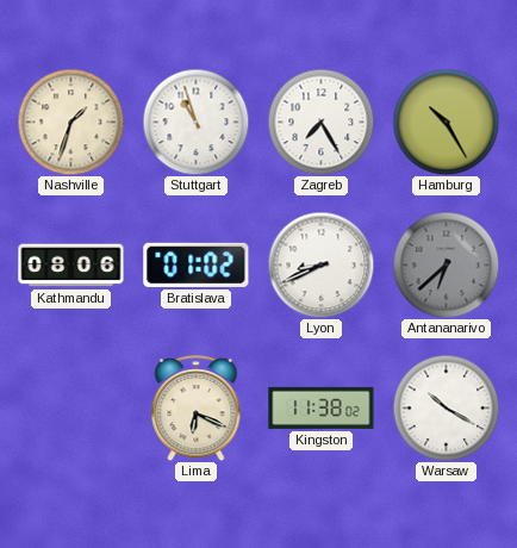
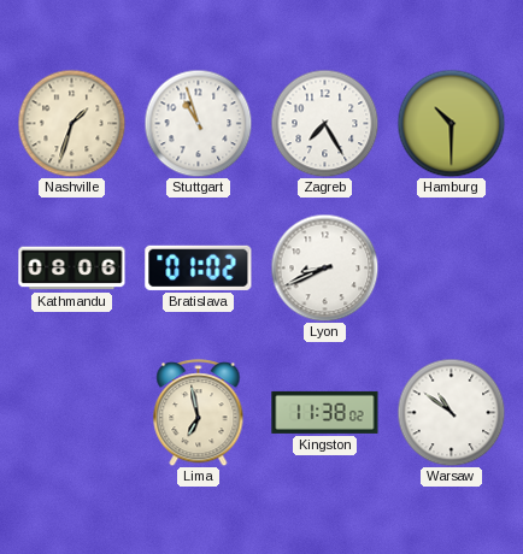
Hamburg: 10:25 -> 10:30 (451, 123)
Antananarivo: 6:38 -> none (446, 264)
Lima: 6:19 -> 6:58 (199, 413)
Warsaw: 10:20 -> 10:51 (451, 412)
